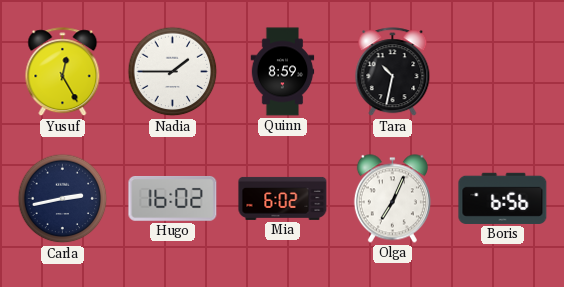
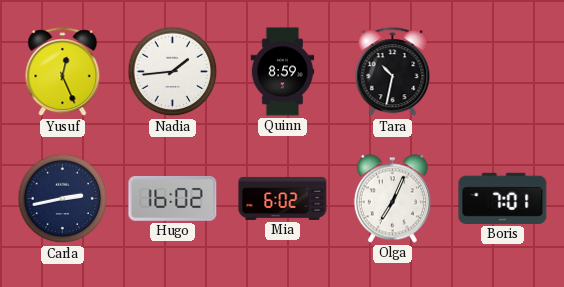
Yusuf: 12:25 -> 12:26 (63, 72)
Nadia: 1:45 -> 1:44 (173, 72)
Boris: 6:56 -> 7:01 (503, 198)
